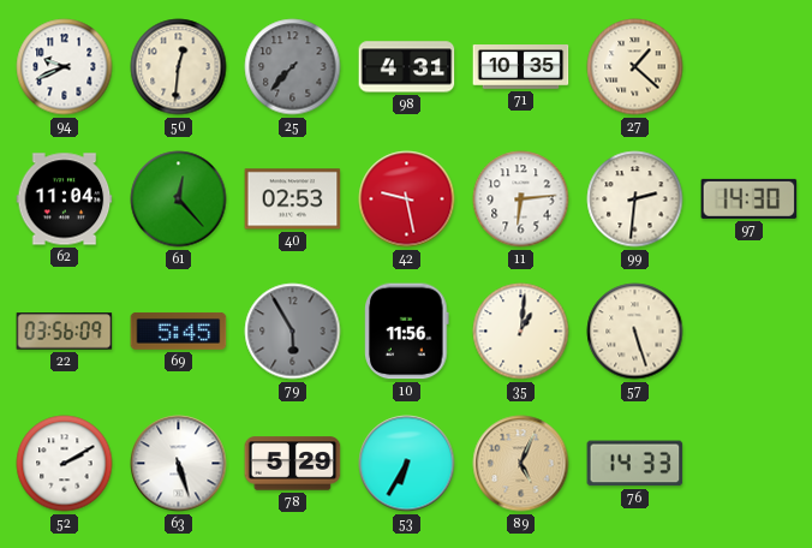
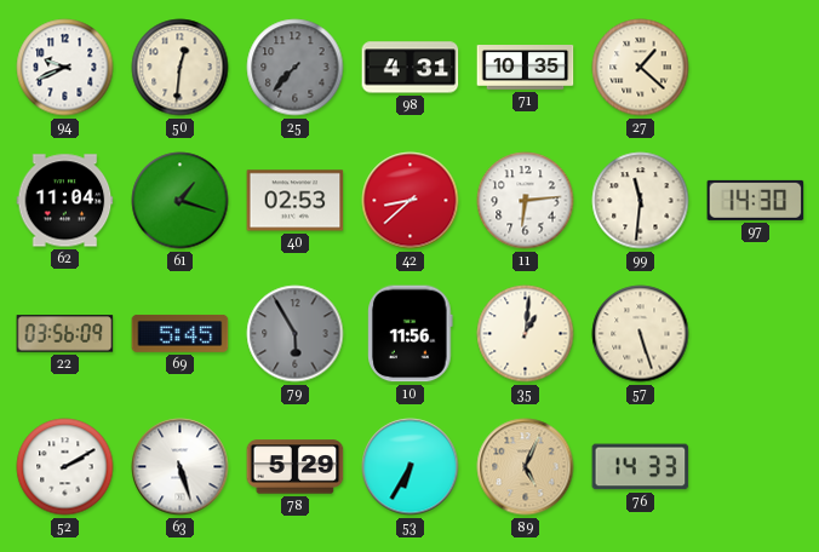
61: 12:23 -> 1:18 (181, 201)
42: 9:28 -> 8:38 (411, 201)
99: 2:31 -> 11:31 (641, 201)
